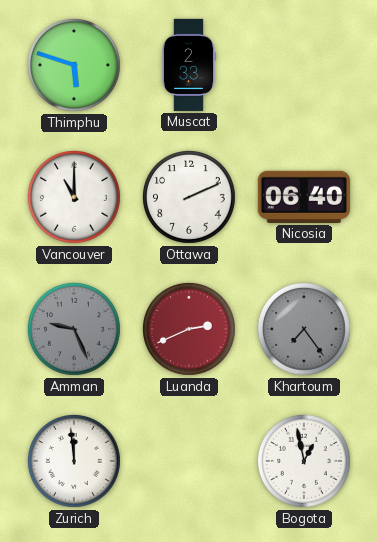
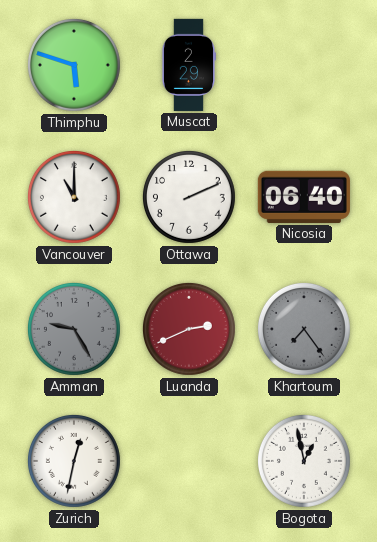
Muscat: 2:33 -> 2:29 (189, 65)
Amman: 9:26 -> 9:25 (74, 329)
Zurich: 11:59 -> 12:32 (74, 461)
